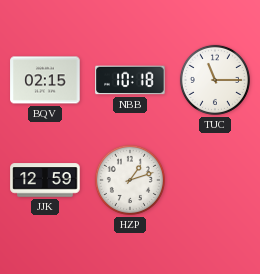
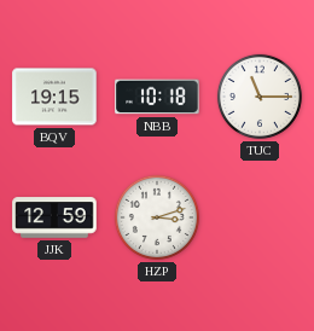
BQV: 02:15 -> 19:15 (54, 97)
HZP: 1:12 -> 3:12 (157, 217)
